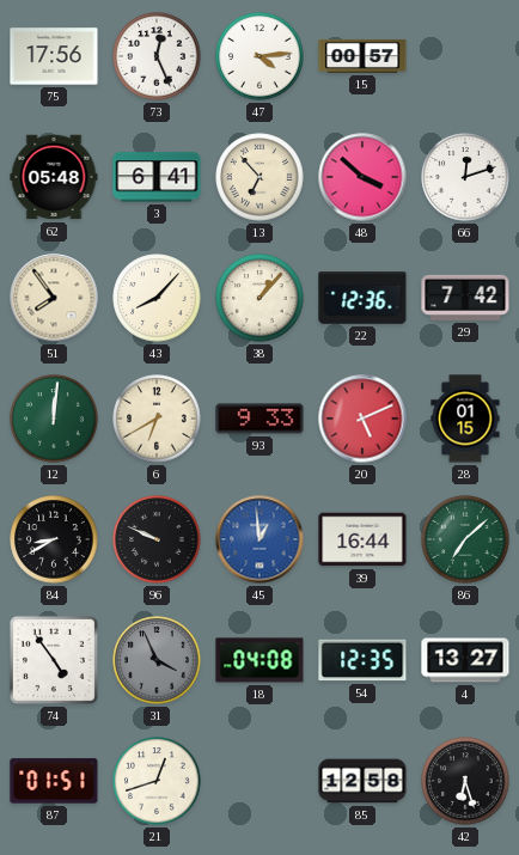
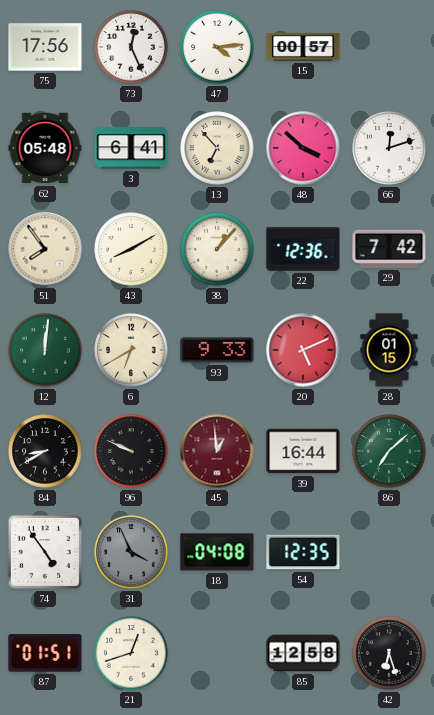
43: 8:07 -> 8:10 (131, 249)
45 dial: blue -> burgundy (217, 451)
4: 13:27 -> none (465, 660)
